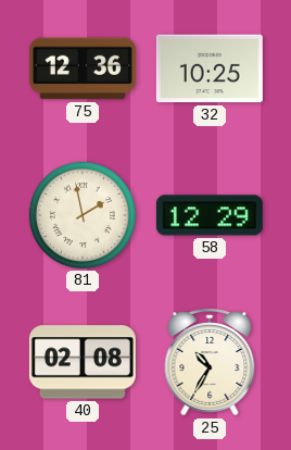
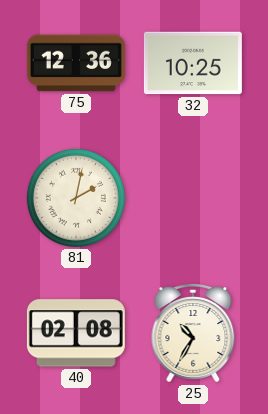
81: 1:58 -> 2:02 (76, 198)
58: 12:29 -> none (210, 215)
